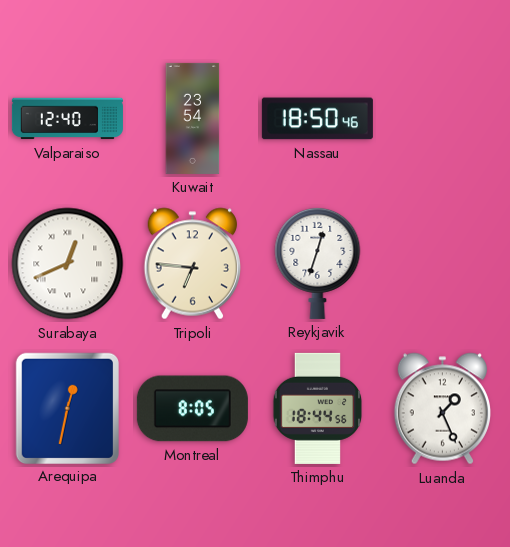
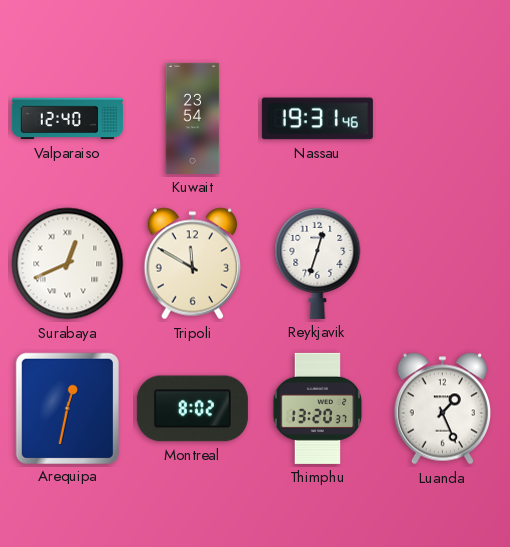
Nassau: 18:50 -> 19:31 (317, 119)
Tripoli: 6:46 -> 11:50 (192, 264)
Montreal: 8:05 -> 8:02 (192, 409)
Thimphu: 18:44 -> 13:20 (318, 408)
